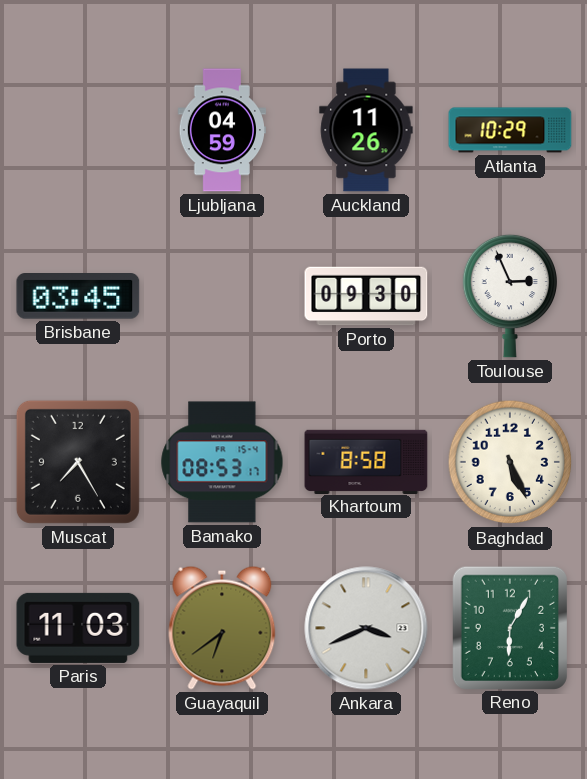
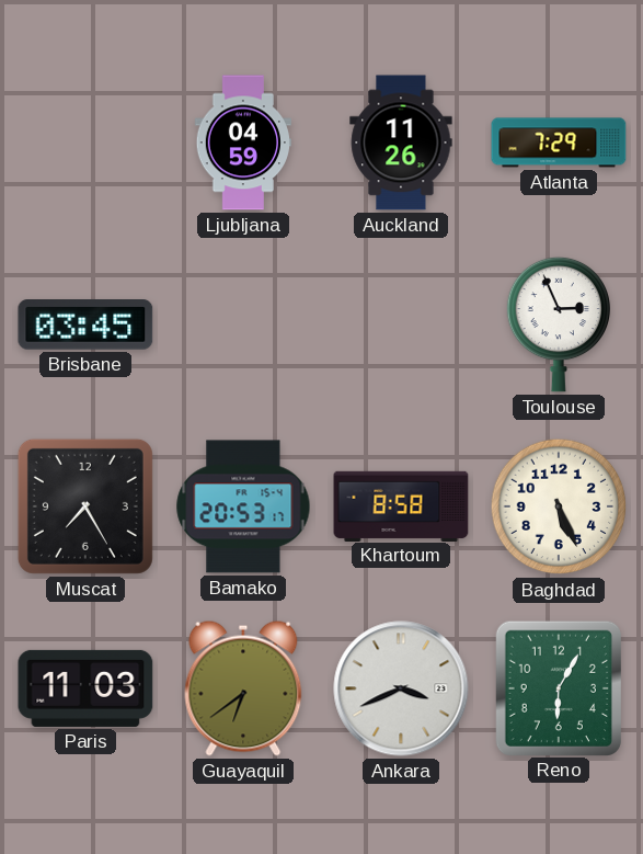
Atlanta: 10:29 -> 7:29 (559, 143)
Porto: 09:30 -> none (366, 296)
Bamako: 08:53 -> 20:53 (243, 506)
